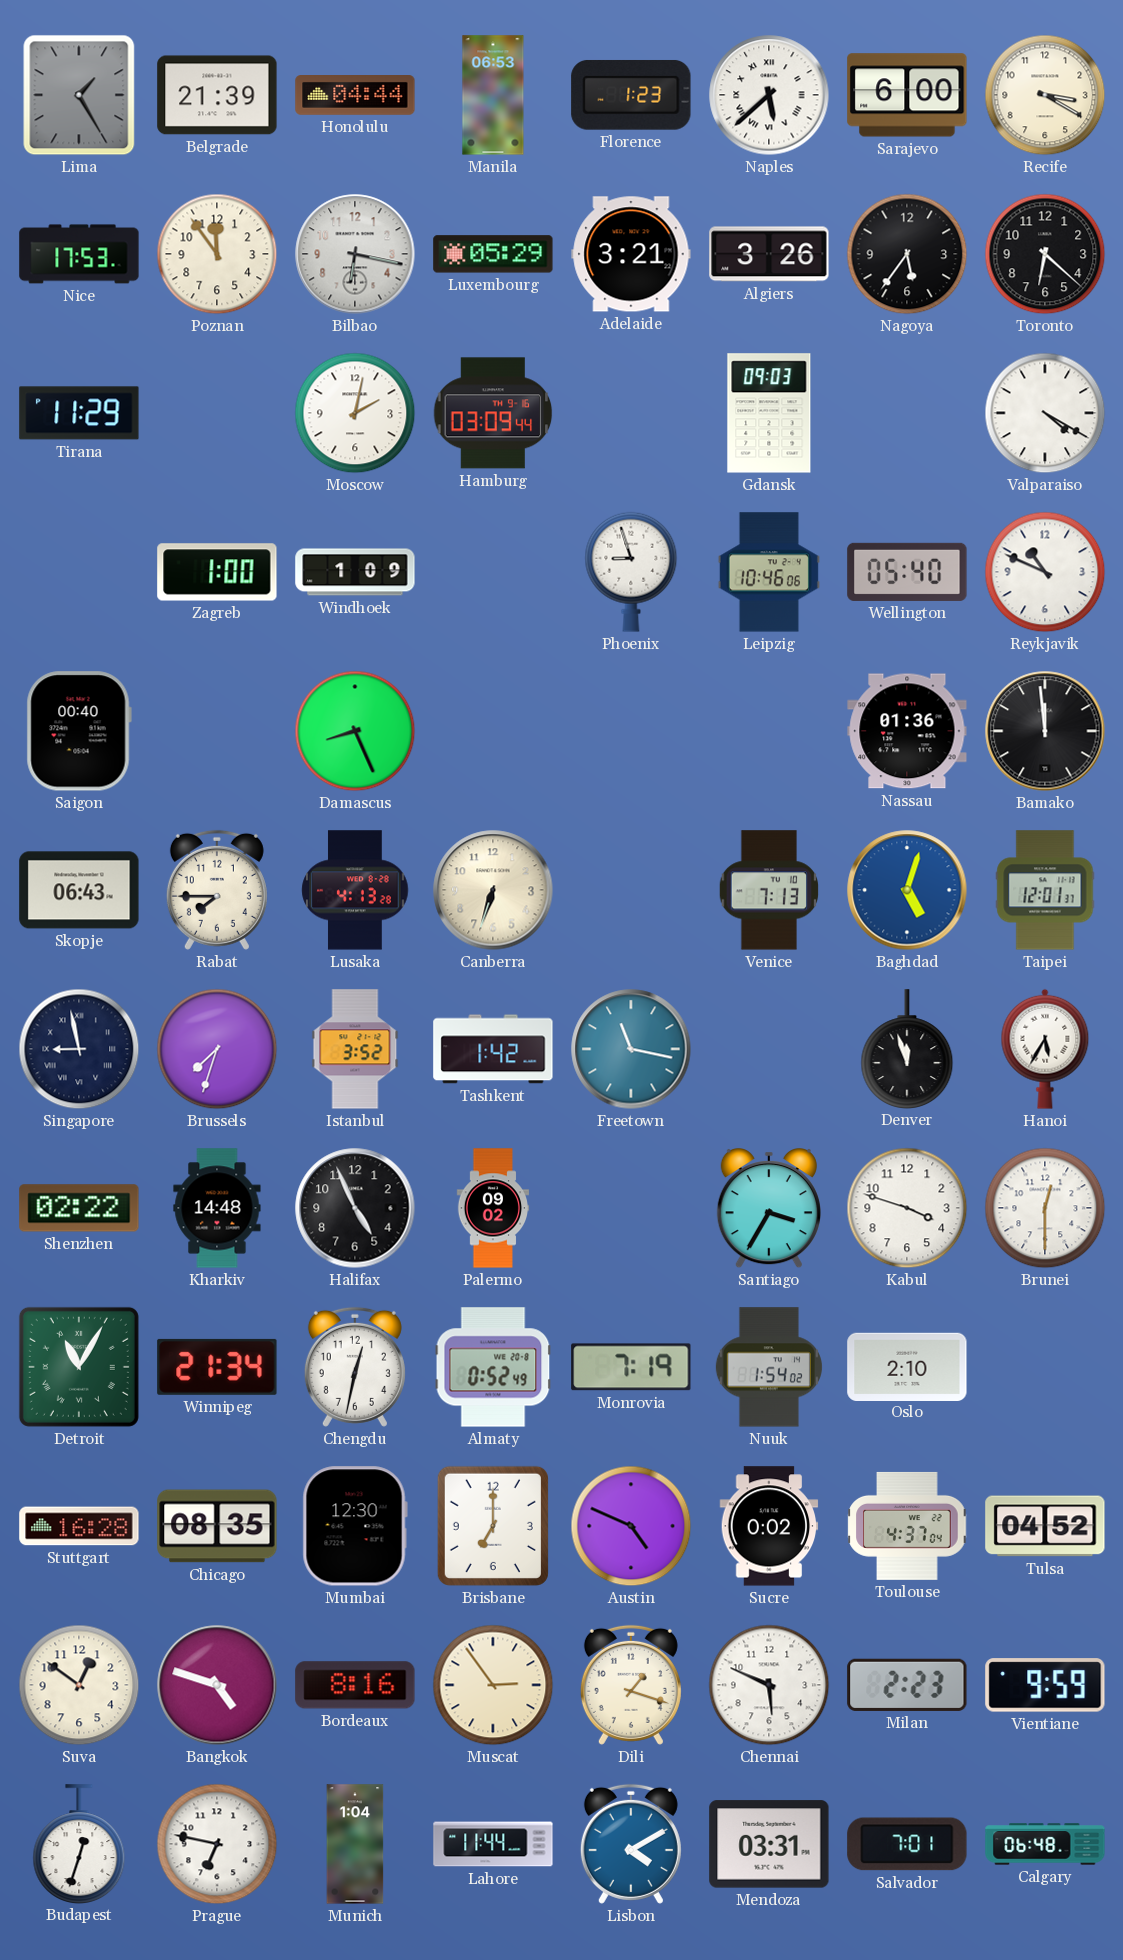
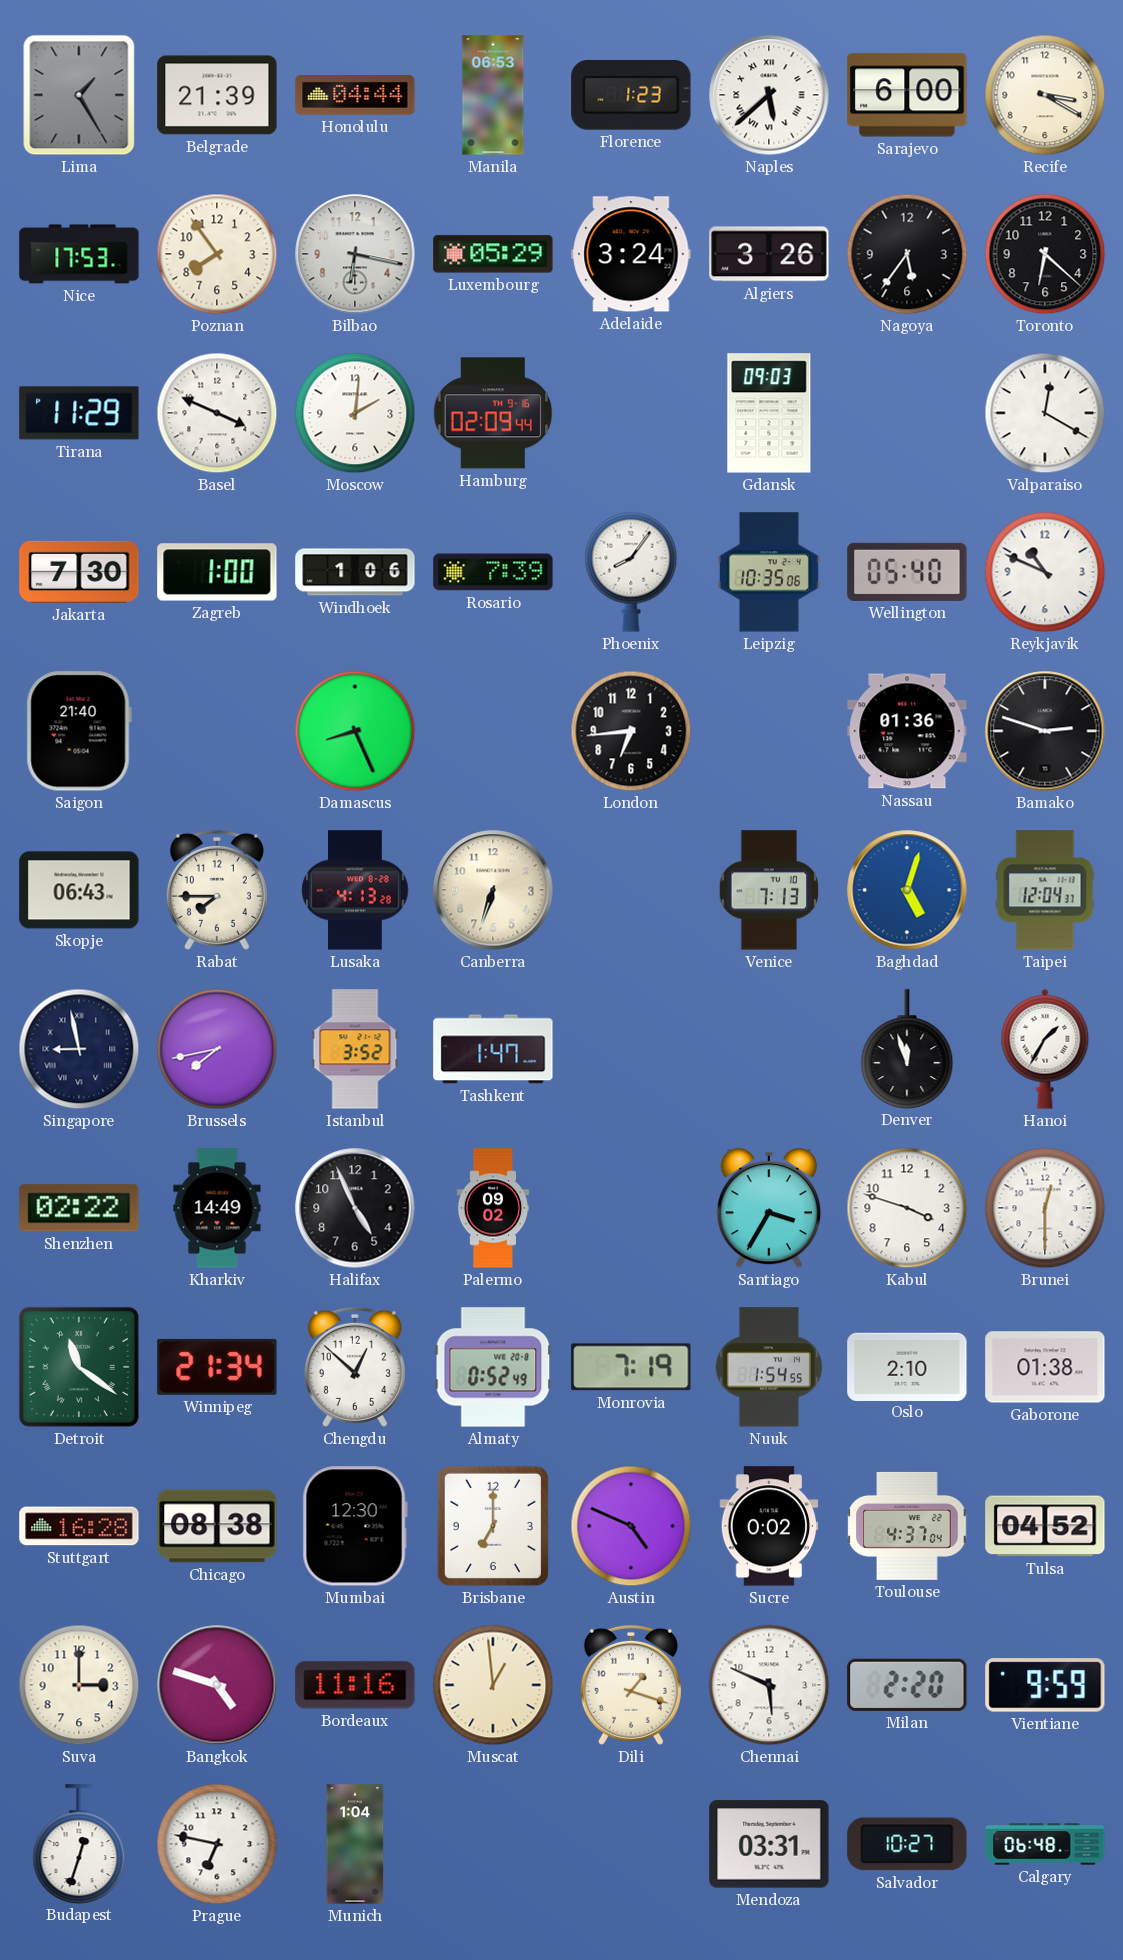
Poznan: 11:54 -> 7:54 (217, 254)
Adelaide: 3:21 -> 3:24 (631, 254)
Basel: none -> 3:49 (217, 413)
Moscow: 2:02 -> 2:01 (355, 413)
Hamburg: 03:09 -> 02:09 (493, 413)
Valparaiso: 4:20 -> 12:20 (1045, 413)
Jakarta: none -> 7:30 (79, 572)
Windhoek: 1:09 -> 1:06 (355, 572)
Rosario: none -> 7:39 (493, 572)
Phoenix: 8:57 -> 8:06 (631, 572)
Leipzig: 10:46 -> 10:35 (769, 572)
Saigon: 00:40 -> 21:40 (79, 731)
London: none -> 6:44 (631, 731)
Bamako: 11:59 -> 2:48 (1045, 731)
Taipei: 12:01 -> 12:04 (1045, 890)
Brussels: 7:33 -> 7:43 (217, 1049)
Tashkent: 1:42 -> 1:47 (493, 1049)
Freetown: 11:17 -> none (631, 1049)
Hanoi: 5:35 -> 1:35 (1045, 1049)
Kharkiv: 14:48 -> 14:49 (217, 1208)
Detroit: 11:05 -> 11:21 (79, 1367)
Chengdu: 12:32 -> 12:52 (355, 1367)
Nuuk: 1:54:02 -> 1:54:55 (769, 1367)
Gaborone: none -> 01:38 (1045, 1367)
Chicago: 08:35 -> 08:38 (217, 1526)
Suva: 12:51 -> 3:00 (79, 1685)
Bordeaux: 8:16 -> 11:16 (355, 1685)
Muscat: 2:54 -> 12:59 (493, 1685)
Milan: 2:23 -> 2:20 (907, 1685)
Lahore: 11:44 -> none (493, 1844)
Lisbon: 4:10 -> none (631, 1844)
Salvador: 7:01 -> 10:27 (907, 1844)
